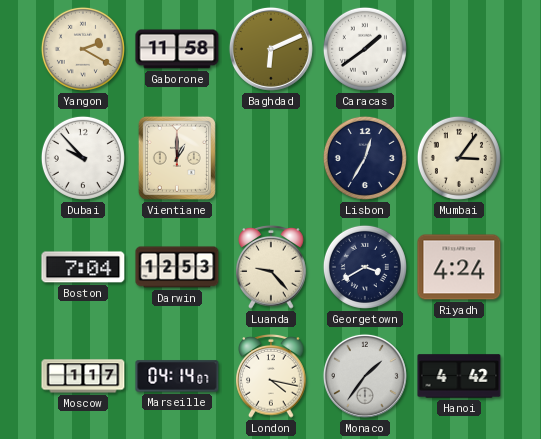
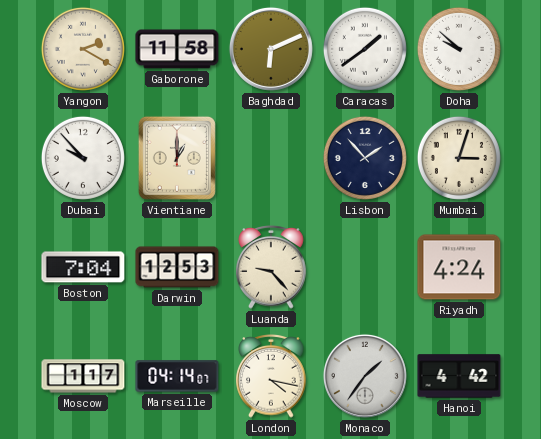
Doha: none -> 9:52 (459, 49)
Lisbon: 12:35 -> 1:53 (365, 158)
Mumbai: 3:06 -> 3:03 (459, 158)
Georgetown: 3:40 -> none (365, 267)
